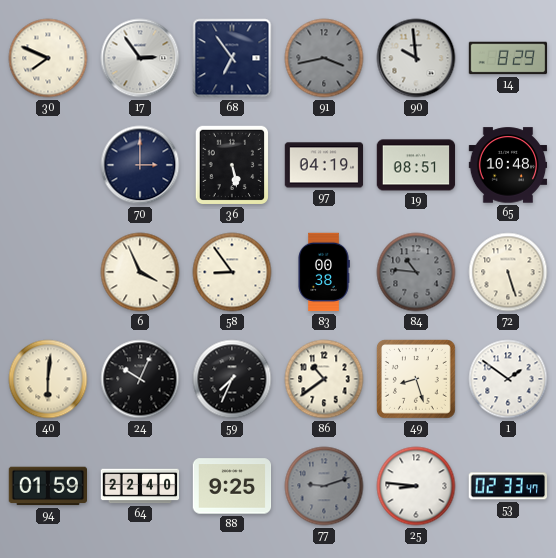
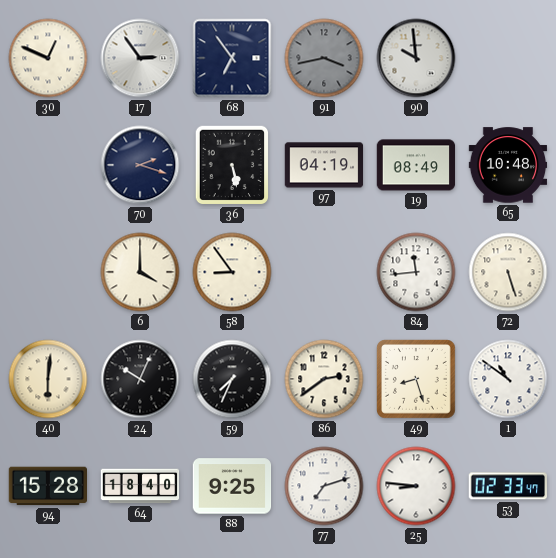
30: 7:49 -> 12:49 (48, 58)
14: 8:29 -> none (508, 58)
70: 3:00 -> 2:18 (140, 165)
19: 08:51 -> 08:49 (416, 165)
6: 3:56 -> 4:00 (140, 272)
83: 00:38 -> none (324, 272)
84: 10:46 -> 11:44 (416, 272)
84 dial: grey -> white (416, 272)
86: 10:39 -> 2:39 (324, 379)
1: 1:51 -> 10:51 (508, 379)
94: 01:59 -> 15:28 (47, 486)
64: 22:40 -> 18:40 (140, 486)
77: 9:12 -> 7:12 (324, 486)
77 dial: grey -> white (324, 486)
